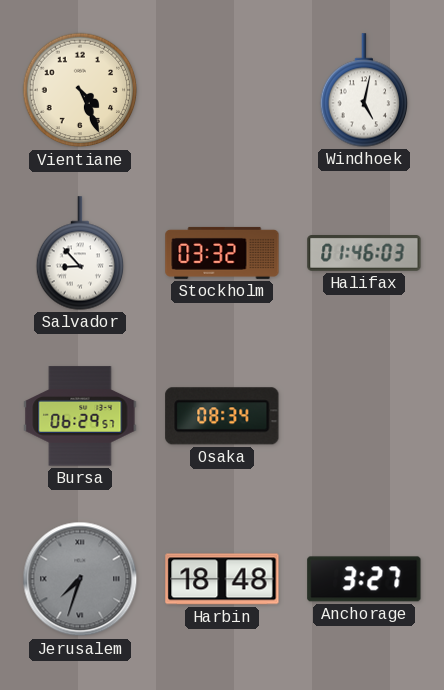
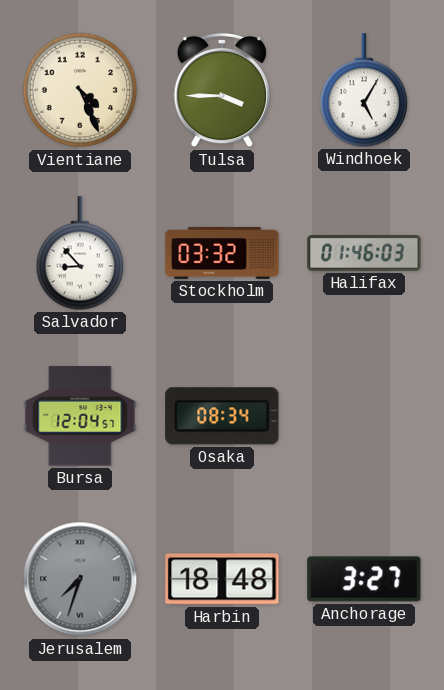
Tulsa: none -> 3:45 (222, 90)
Windhoek: 5:02 -> 5:05 (364, 90)
Bursa: 06:29 -> 12:04 (80, 416)
